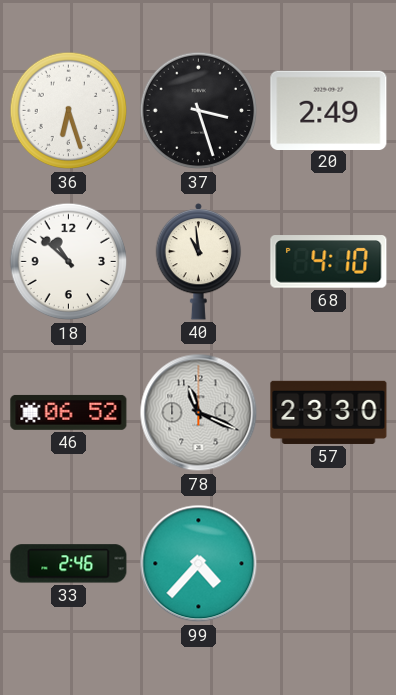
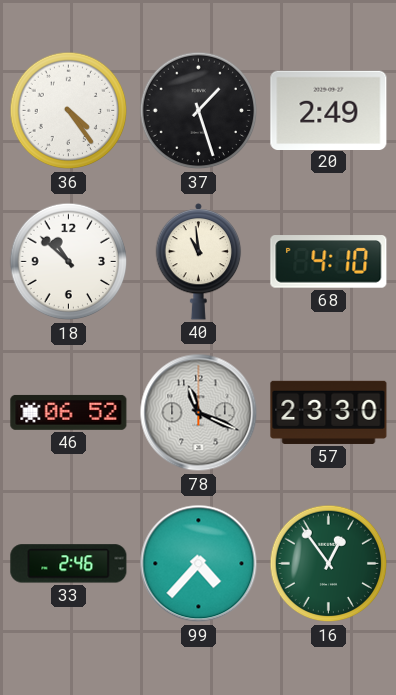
36: 6:27 -> 4:24 (69, 111)
37: 3:27 -> 1:27 (199, 111)
16: none -> 12:54 (329, 564)
